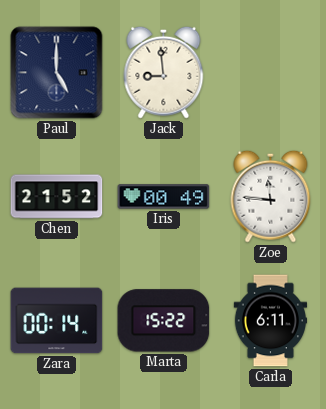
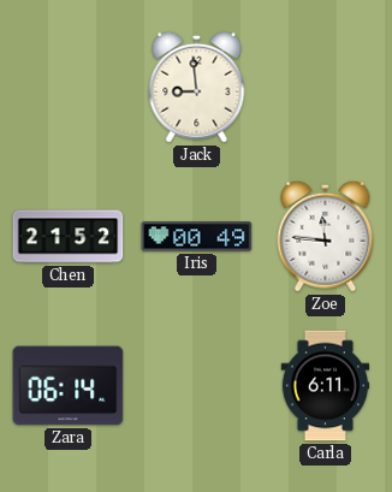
Paul: 5:00 -> none (57, 73)
Zara: 00:14 -> 06:14 (69, 386)
Marta: 15:22 -> none (164, 321)
